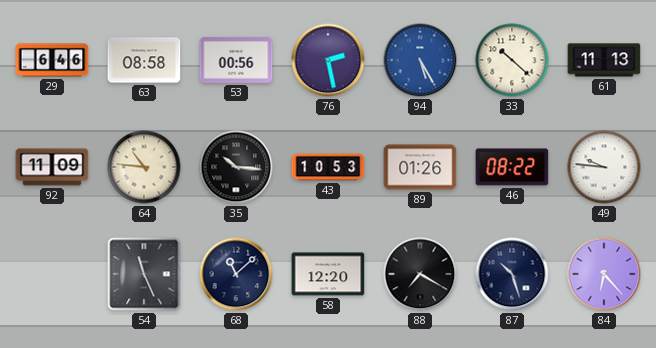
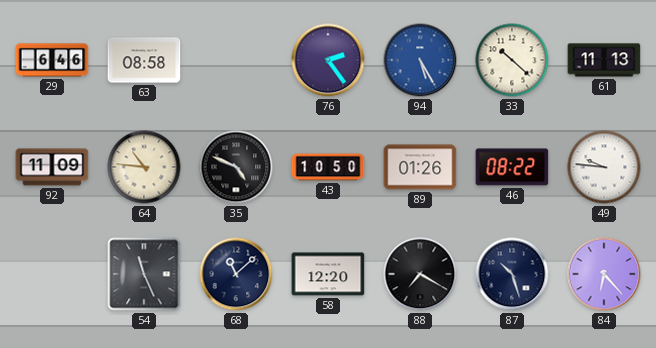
53: 00:56 -> none (236, 60)
76: 2:28 -> 2:24 (328, 60)
35: 10:16 -> 4:49 (236, 167)
43: 10:53 -> 10:50 (328, 167)
